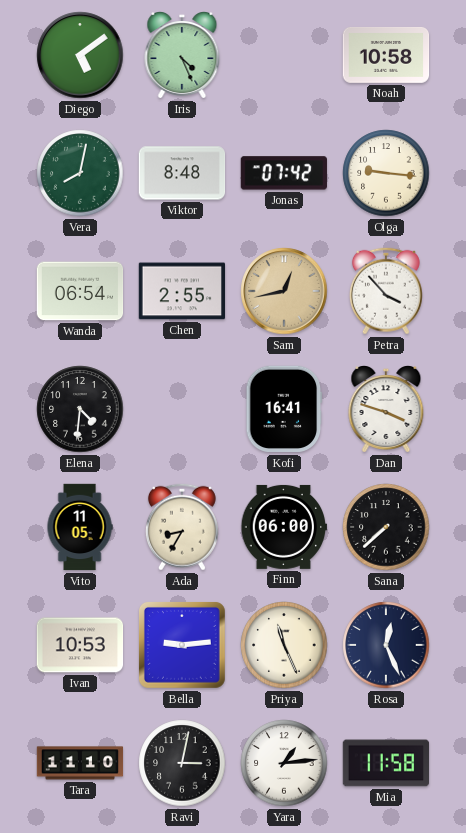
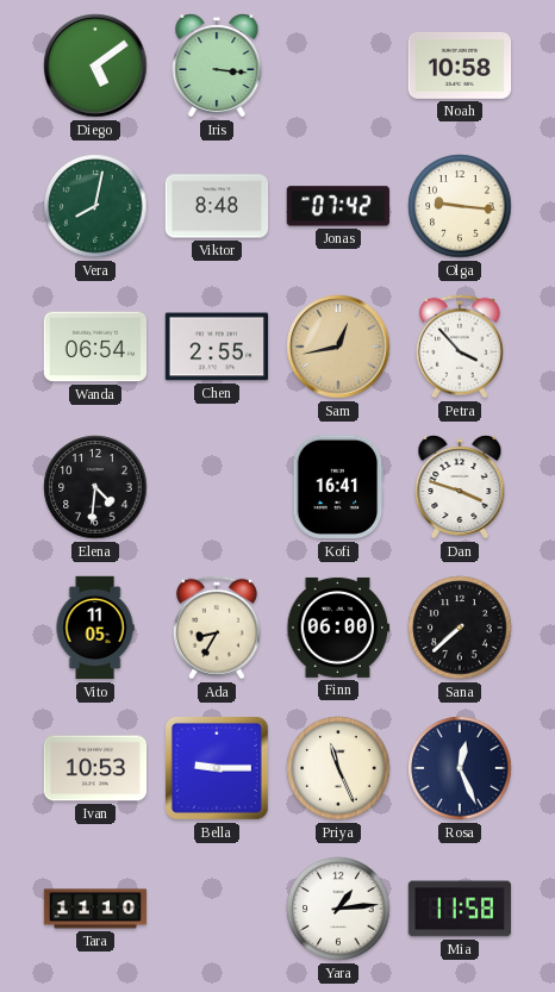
Iris: 4:26 -> 3:16 (217, 67)
Bella: 9:14 -> 9:15 (217, 768)
Ravi: 3:02 -> none (182, 763)
